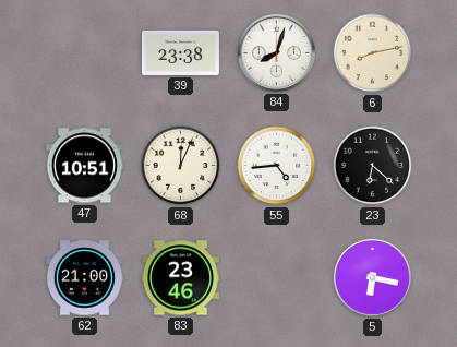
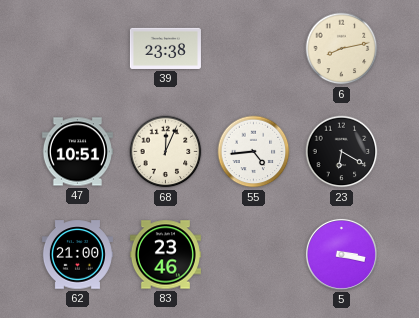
84: 8:03 -> none (276, 52)
23: 6:22 -> 6:20 (342, 152)
5: 6:17 -> 3:17 (341, 254)
